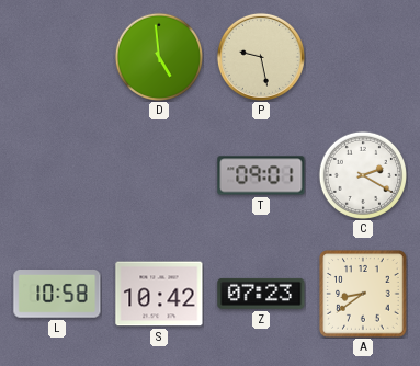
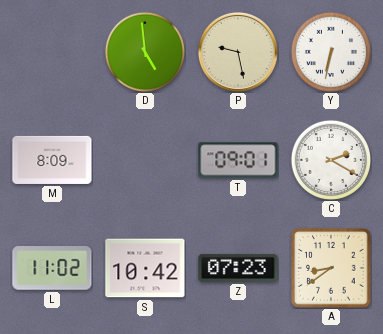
Y: none -> 6:32 (330, 51)
M: none -> 8:09 (52, 160)
L: 10:58 -> 11:02 (52, 269)
